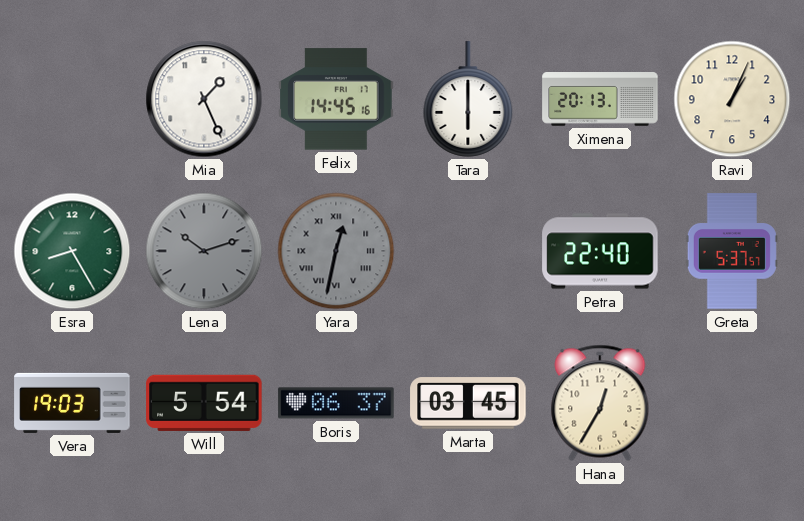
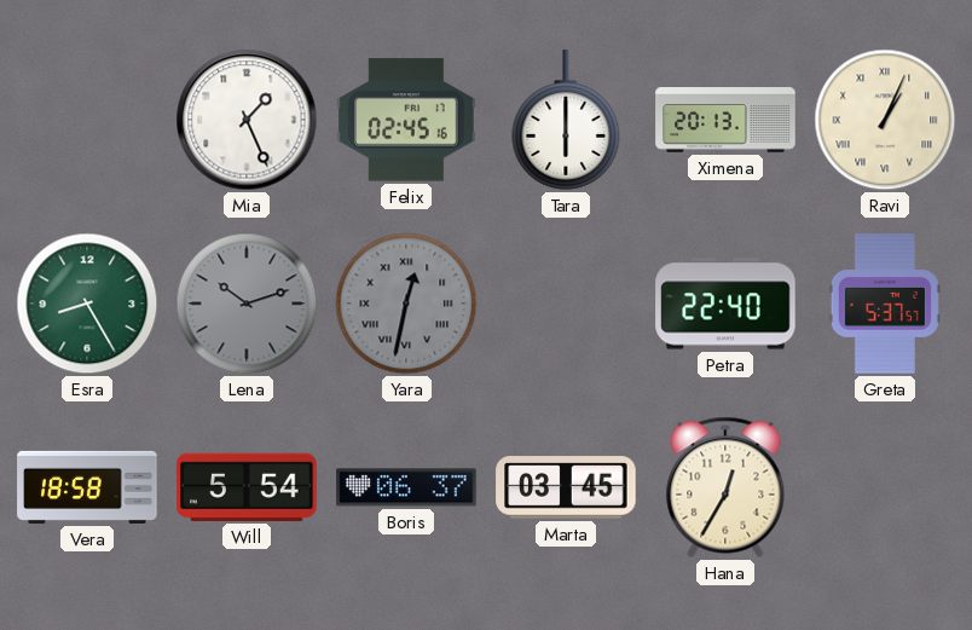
Felix: 14:45 -> 02:45 (406, 120)
Ravi numerals: Arabic -> Roman (885, 120)
Vera: 19:03 -> 18:58 (87, 487)
